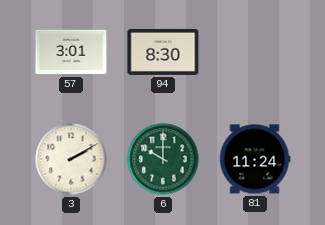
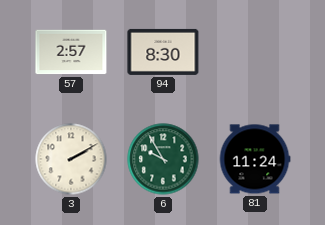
57: 3:01 -> 2:57 (71, 52)
6: 10:00 -> 9:55 (163, 159)
